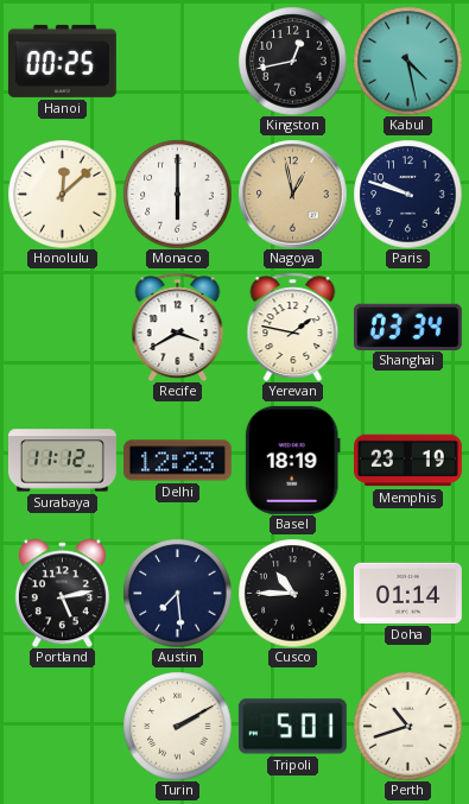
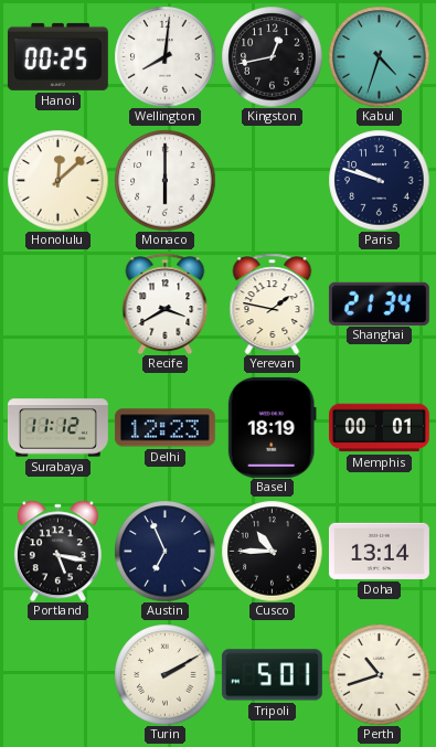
Wellington: none -> 8:01 (164, 56)
Kabul: 4:28 -> 4:33 (379, 56)
Nagoya: 12:58 -> none (292, 194)
Shanghai: 03:34 -> 21:34 (379, 303)
Memphis: 23:19 -> 00:01 (379, 428)
Portland: 5:13 -> 5:17 (57, 551)
Austin: 7:29 -> 6:56 (164, 551)
Doha: 01:14 -> 13:14 (379, 551)
